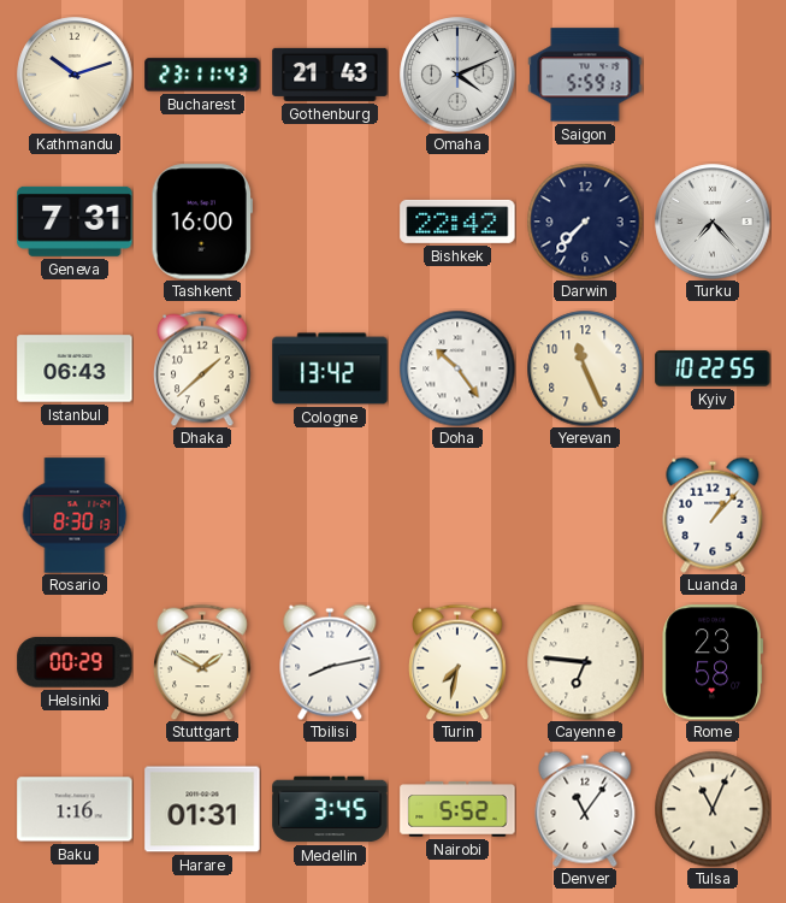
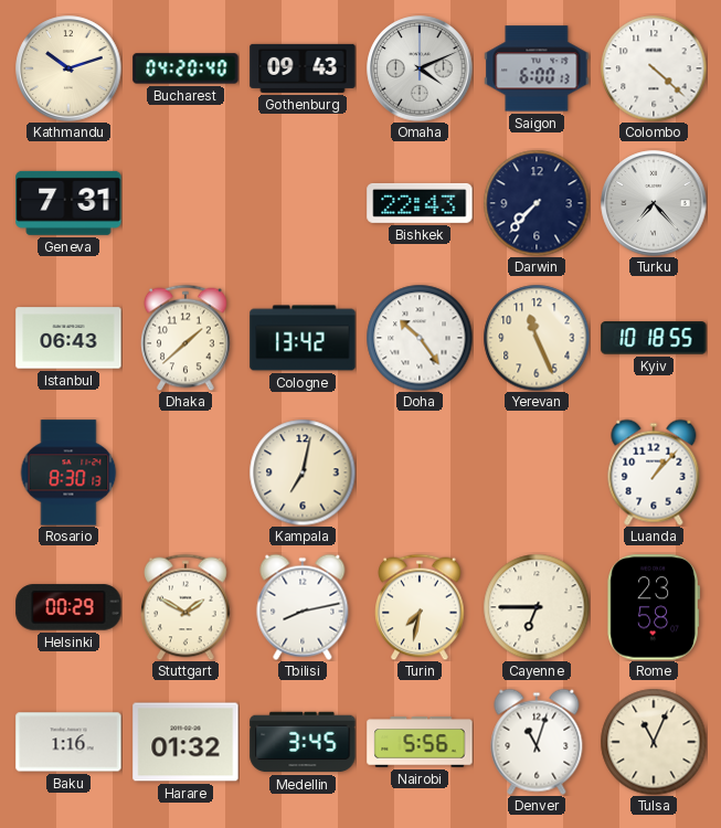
Bucharest: 23:11 -> 04:20 (185, 68)
Gothenburg: 21:43 -> 09:43 (303, 68)
Saigon: 5:59 -> 6:00 (537, 68)
Colombo: none -> 4:22 (654, 68)
Tashkent: 16:00 -> none (202, 222)
Bishkek: 22:42 -> 22:43 (420, 203)
Kyiv: 10:22 -> 10:18 (654, 338)
Kampala: none -> 7:02 (303, 473)
Cayenne: 6:46 -> 6:45 (537, 607)
Harare: 01:31 -> 01:32 (185, 742)
Nairobi: 5:52 -> 5:56 (420, 742)
Denver: 11:06 -> 11:03 (537, 742)
